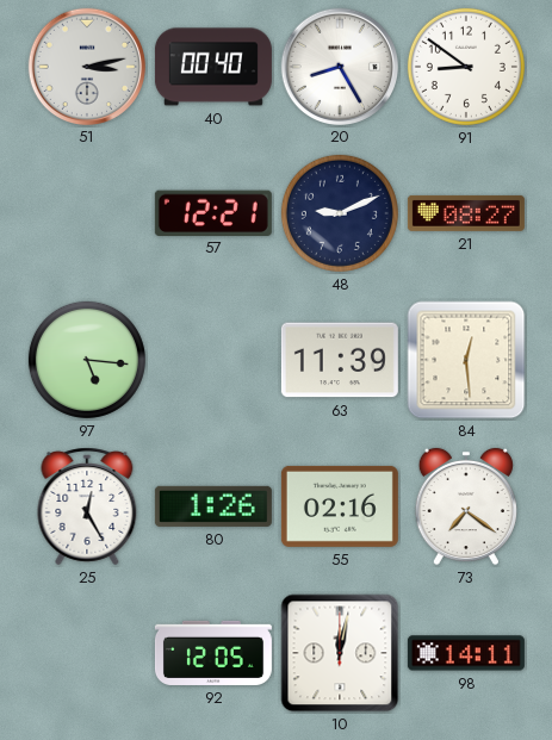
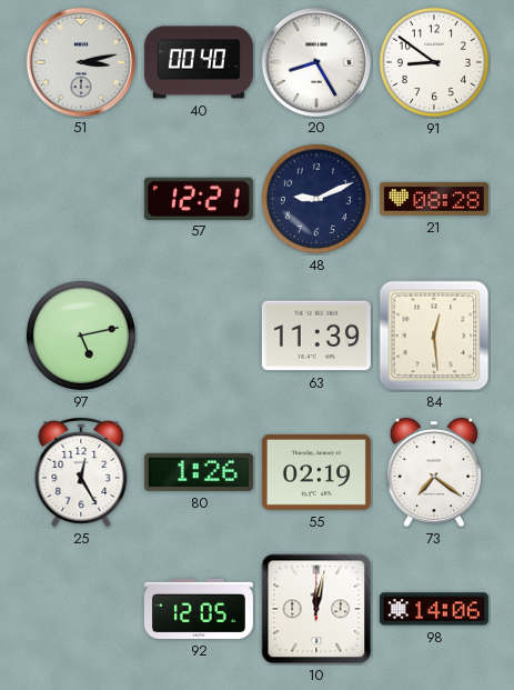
21: 08:27 -> 08:28 (434, 199)
97: 5:16 -> 5:13 (81, 336)
55: 02:16 -> 02:19 (316, 472)
98: 14:11 -> 14:06 (434, 609)
